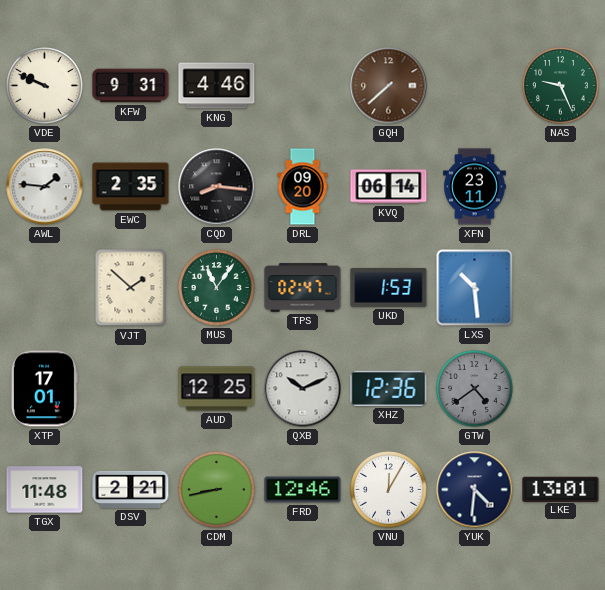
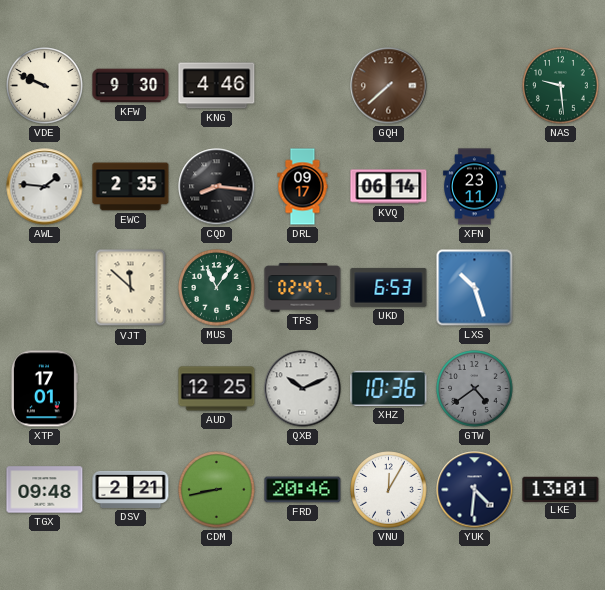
KFW: 9:31 -> 9:30 (131, 86)
NAS: 9:26 -> 9:29 (561, 86)
DRL: 09:20 -> 09:17 (303, 187)
VJT: 1:52 -> 11:52 (131, 288)
UKD: 1:53 -> 6:53 (389, 287)
LXS: 10:29 -> 10:27 (475, 288)
XHZ: 12:36 -> 10:36 (389, 388)
TGX: 11:48 -> 09:48 (45, 490)
FRD: 12:46 -> 20:46 (303, 490)
